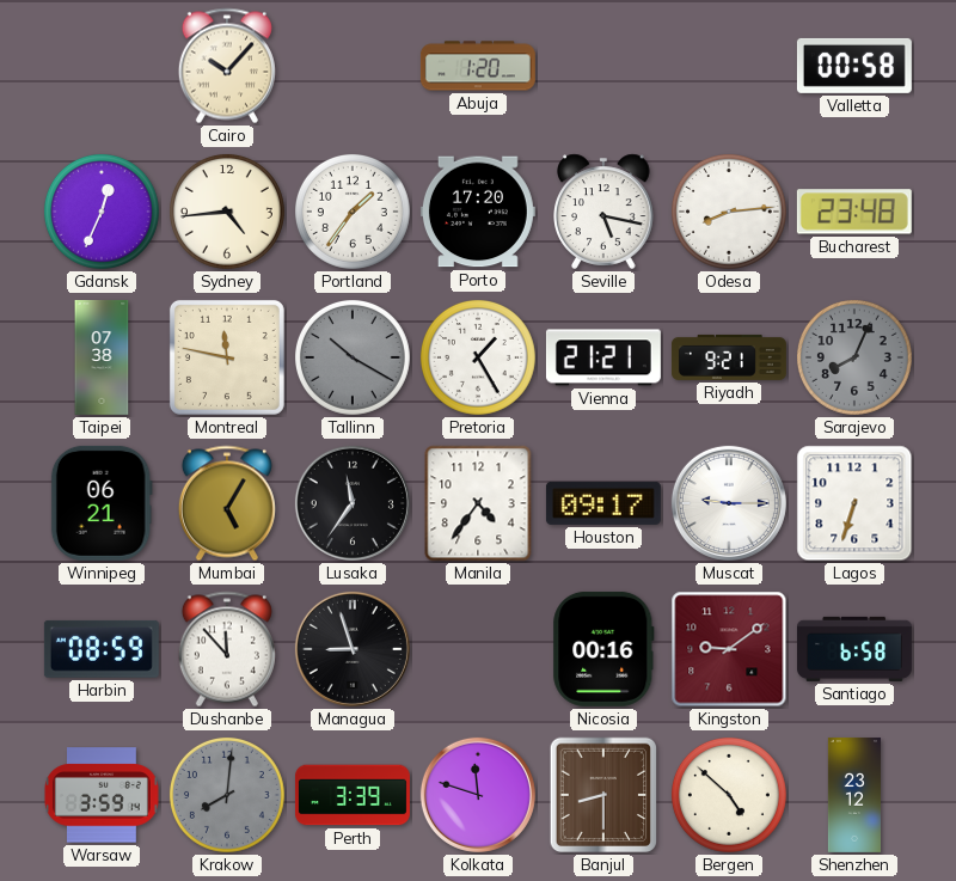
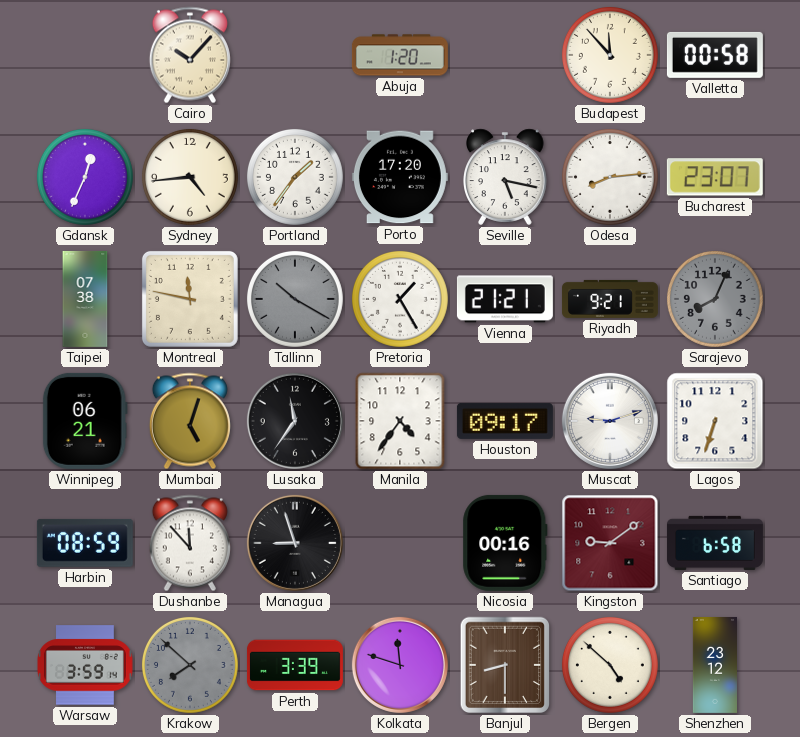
Budapest: none -> 11:53 (610, 55)
Bucharest: 23:48 -> 23:07 (715, 177)
Mumbai: 5:05 -> 5:03 (190, 421)
Muscat: 9:15 -> 9:12 (610, 421)
Krakow: 8:01 -> 7:52 (190, 665)
